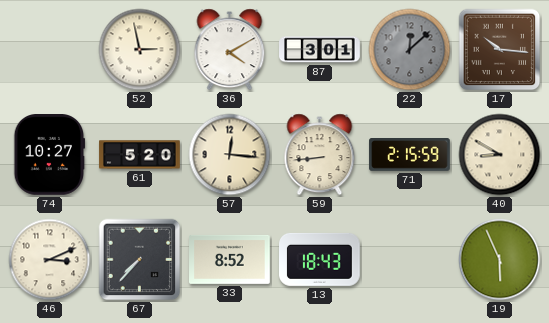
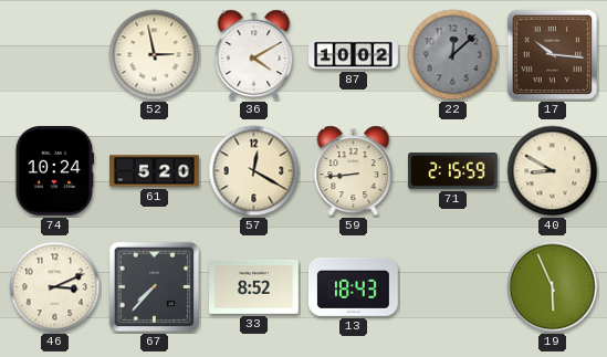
87: 3:01 -> 10:02 (354, 55)
74: 10:27 -> 10:24 (55, 171)
57: 12:16 -> 12:20 (254, 171)
